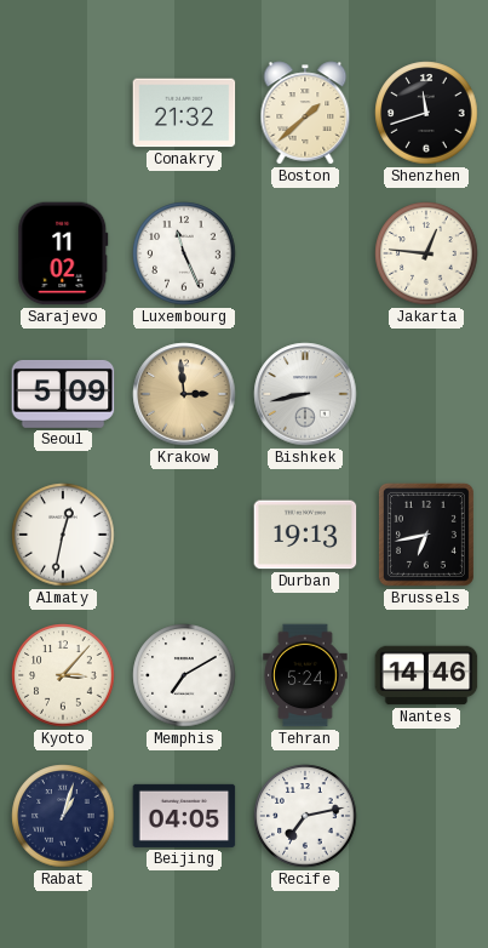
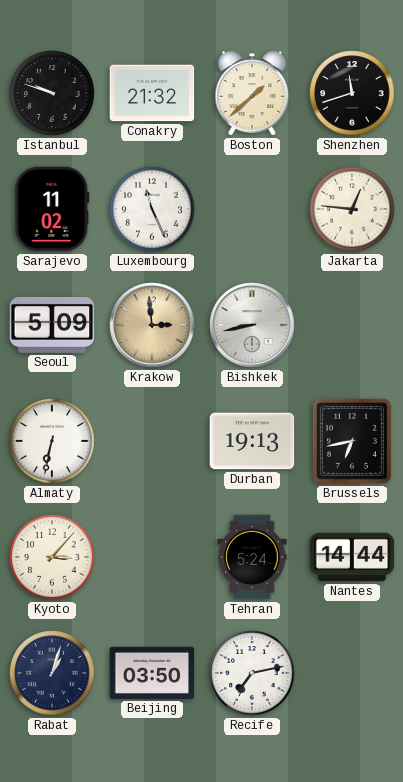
Istanbul: none -> 9:48 (52, 93)
Almaty: 12:32 -> 6:32 (52, 441)
Memphis: 7:10 -> none (184, 675)
Nantes: 14:46 -> 14:44 (352, 557)
Beijing: 04:05 -> 03:50 (152, 673)
